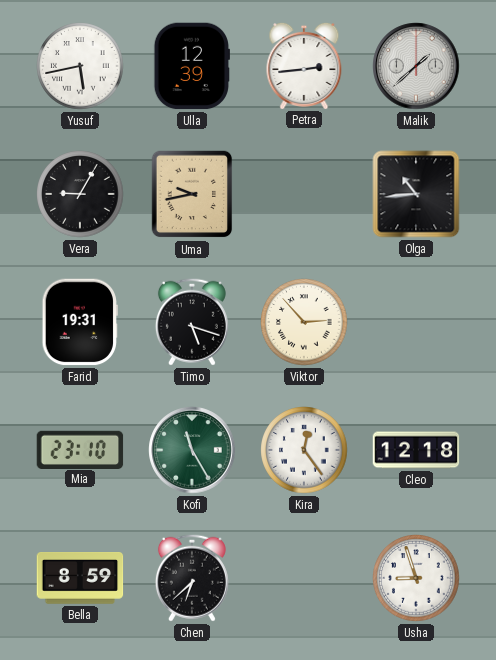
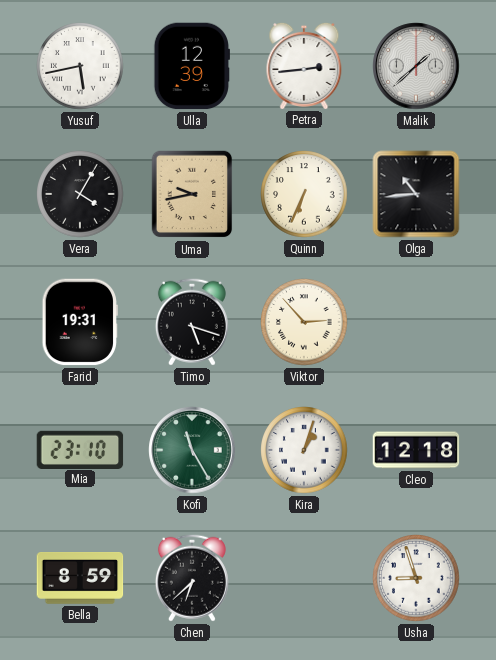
Vera: 9:05 -> 4:05 (80, 194)
Quinn: none -> 6:34 (304, 194)
Kira: 12:24 -> 1:03 (304, 450)
